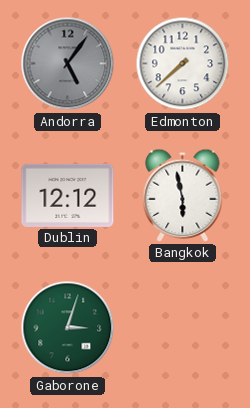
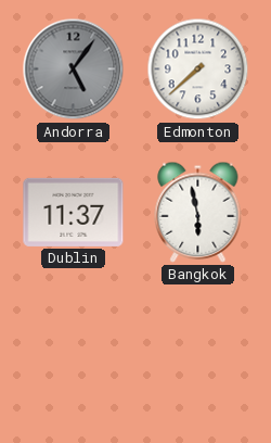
Dublin: 12:12 -> 11:37 (74, 212)
Gaborone: 3:03 -> none (68, 328)
